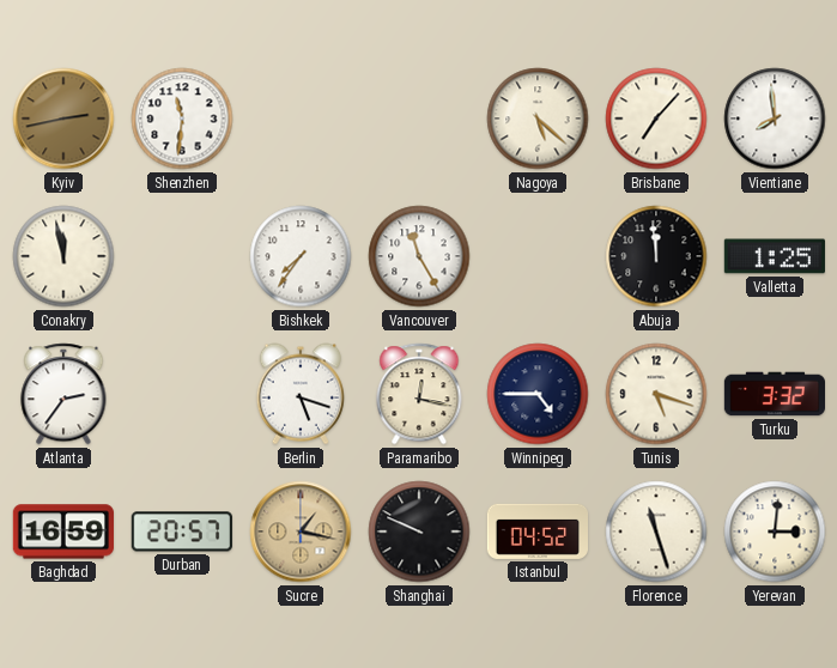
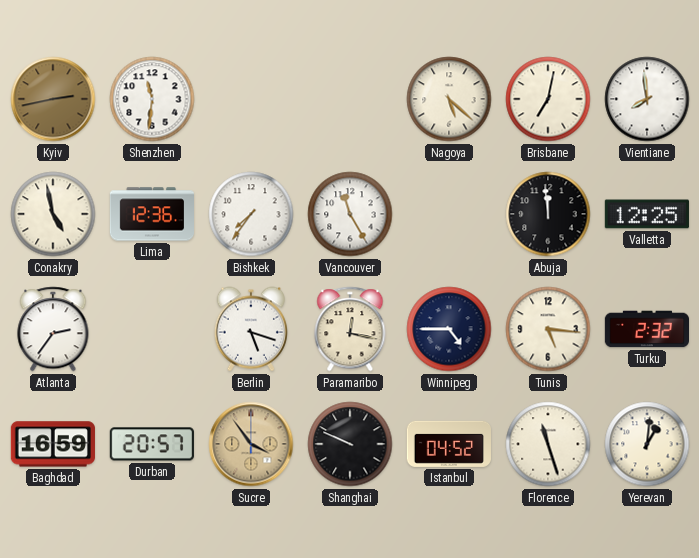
Brisbane: 7:07 -> 7:02 (548, 99)
Conakry: 11:58 -> 4:58 (53, 214)
Lima: none -> 12:36 (152, 214)
Valletta: 1:25 -> 12:25 (646, 214)
Tunis: 5:18 -> 5:16 (548, 329)
Turku: 3:32 -> 2:32 (647, 329)
Sucre: 1:17 -> 3:54 (251, 444)
Yerevan: 3:01 -> 1:01 (647, 444)
